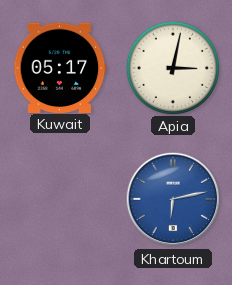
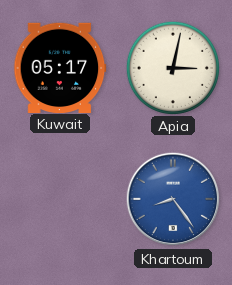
Khartoum: 6:13 -> 8:24 (173, 199)
